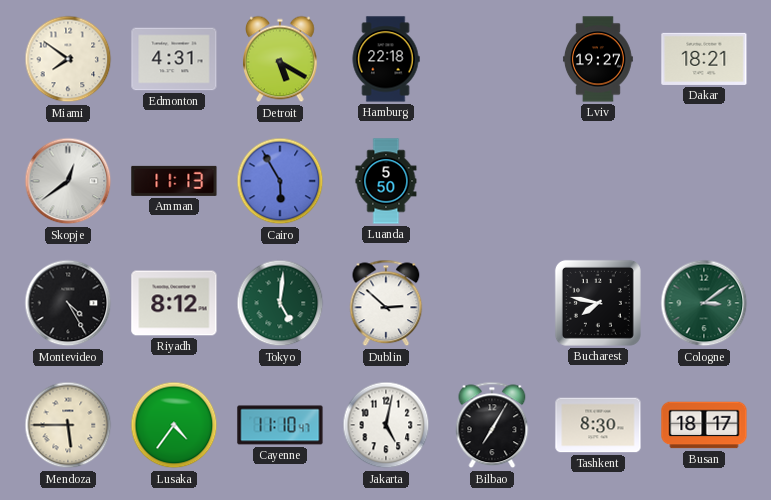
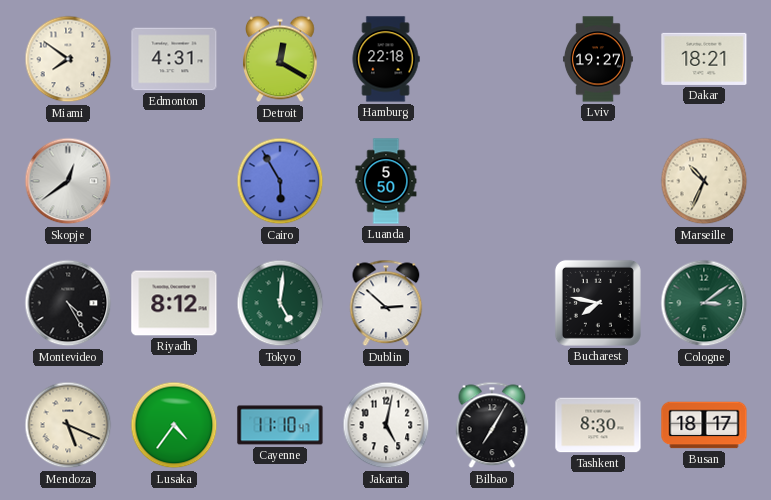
Detroit: 5:20 -> 12:20 (281, 59)
Amman: 11:13 -> none (174, 181)
Marseille: none -> 10:34 (704, 181)
Mendoza: 5:45 -> 5:19 (68, 425)
